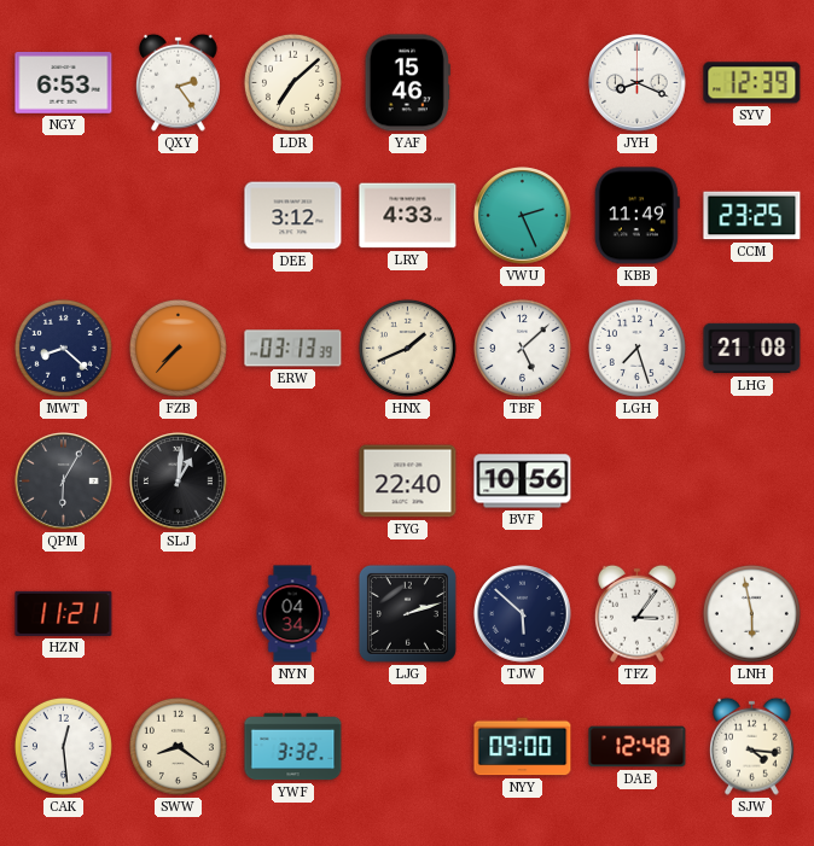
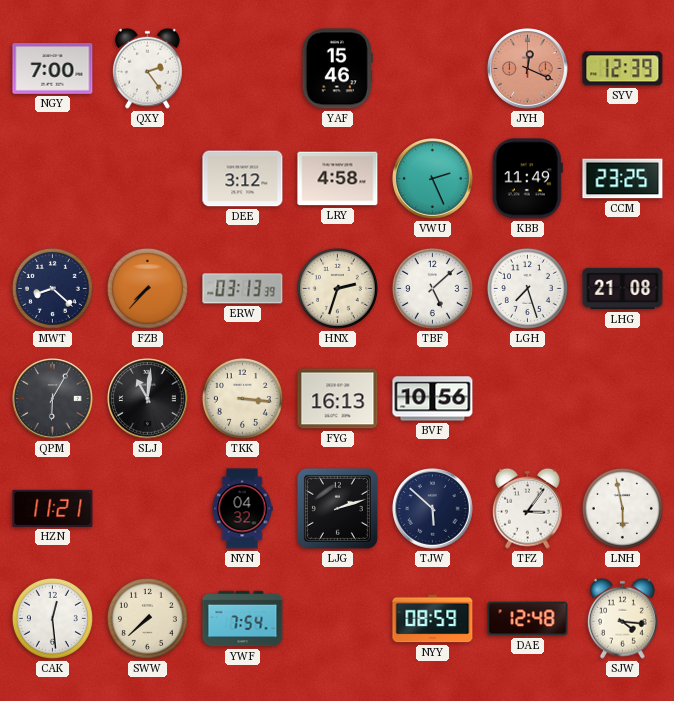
NGY: 6:53 -> 7:00 (53, 69)
LDR: 7:08 -> none (292, 82)
JYH: 8:19 -> 12:19 (528, 69)
JYH dial: white -> salmon (528, 69)
LRY: 4:33 -> 4:58 (338, 179)
HNX: 1:41 -> 2:33 (337, 288)
SLJ: 1:01 -> 11:01 (148, 399)
TKK: none -> 3:16 (242, 398)
FYG: 22:40 -> 16:13 (338, 399)
NYN: 04:34 -> 04:32 (242, 509)
SWW: 8:21 -> 7:38 (147, 618)
YWF: 3:32 -> 7:54 (243, 619)
NYY: 09:00 -> 08:59 (433, 619)
